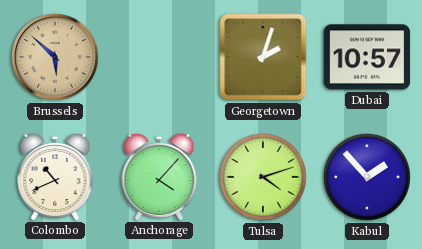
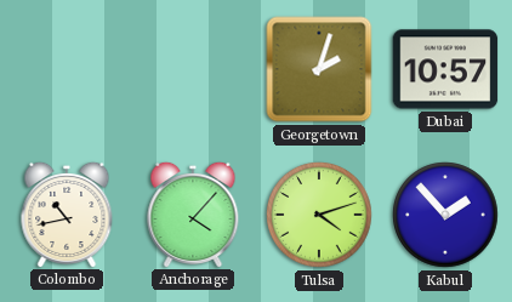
Brussels: 5:52 -> none (55, 57)
Colombo: 10:41 -> 10:43 (67, 213)
